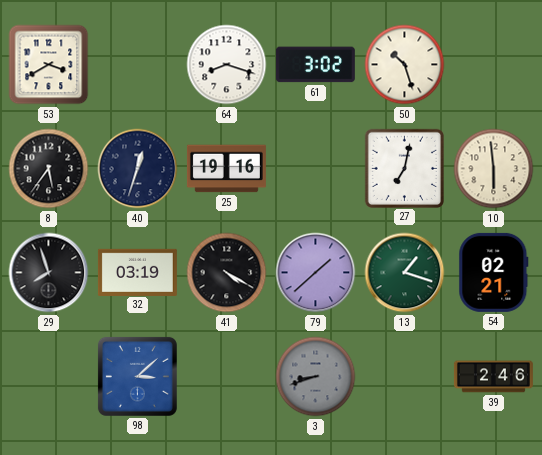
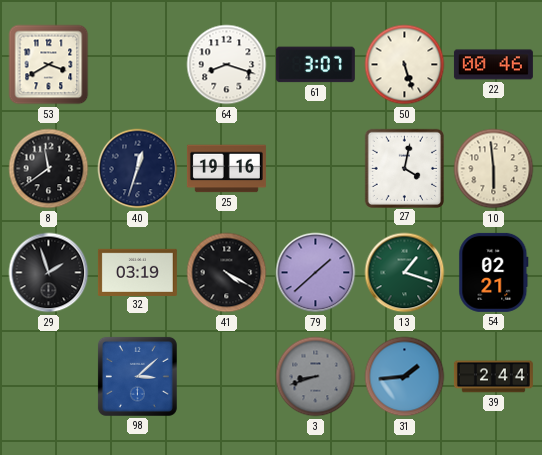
61: 3:02 -> 3:07 (315, 65)
50: 10:27 -> 5:27 (405, 65)
22: none -> 00:46 (493, 65)
8: 5:36 -> 11:39 (49, 169)
27: 7:02 -> 4:02 (404, 168)
29: 7:57 -> 1:57 (49, 273)
31: none -> 1:44 (405, 377)
39: 2:46 -> 2:44 (493, 377)
